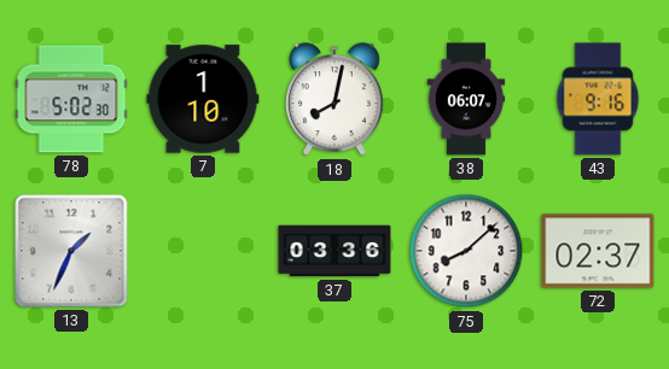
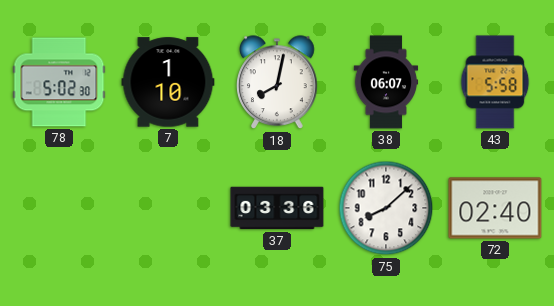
43: 9:16 -> 5:58 (495, 82)
13: 1:34 -> none (71, 251)
72: 02:37 -> 02:40 (495, 208)
